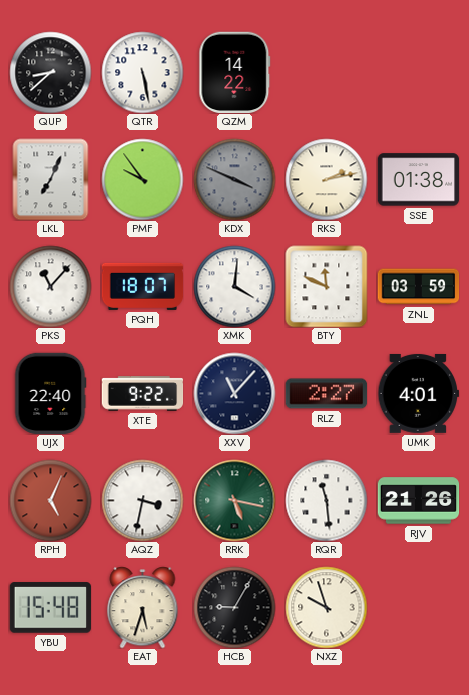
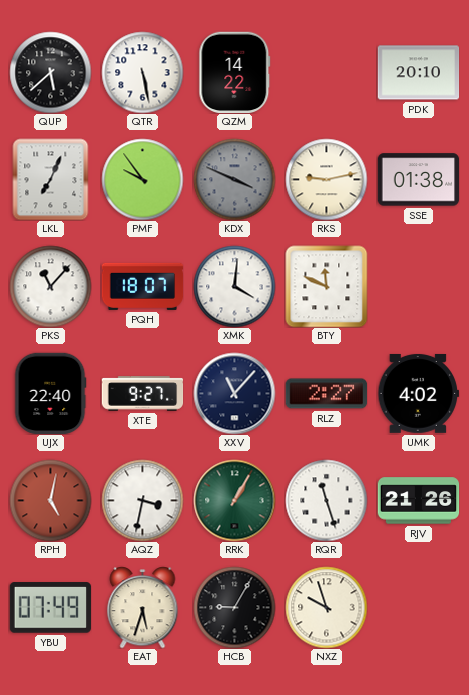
QUP: 8:38 -> 5:38 (50, 72)
PDK: none -> 20:10 (418, 73)
RKS: 2:13 -> 9:13 (326, 179)
ZNL: 03:59 -> none (418, 287)
XTE: 9:22 -> 9:27 (142, 394)
UMK: 4:01 -> 4:02 (418, 393)
RPH: 5:04 -> 5:02 (50, 500)
RRK: 5:17 -> 1:05 (234, 500)
RQR: 11:29 -> 11:27 (326, 500)
YBU: 15:48 -> 07:49 (50, 608)
